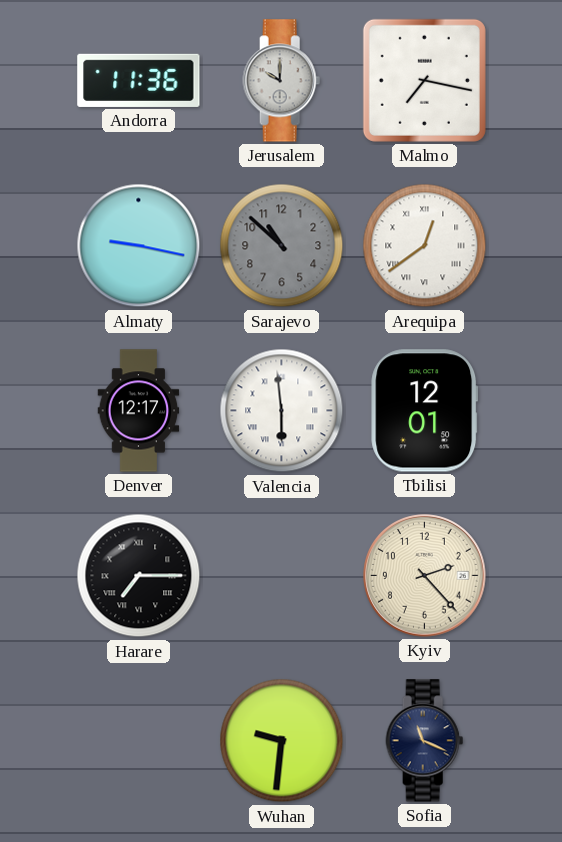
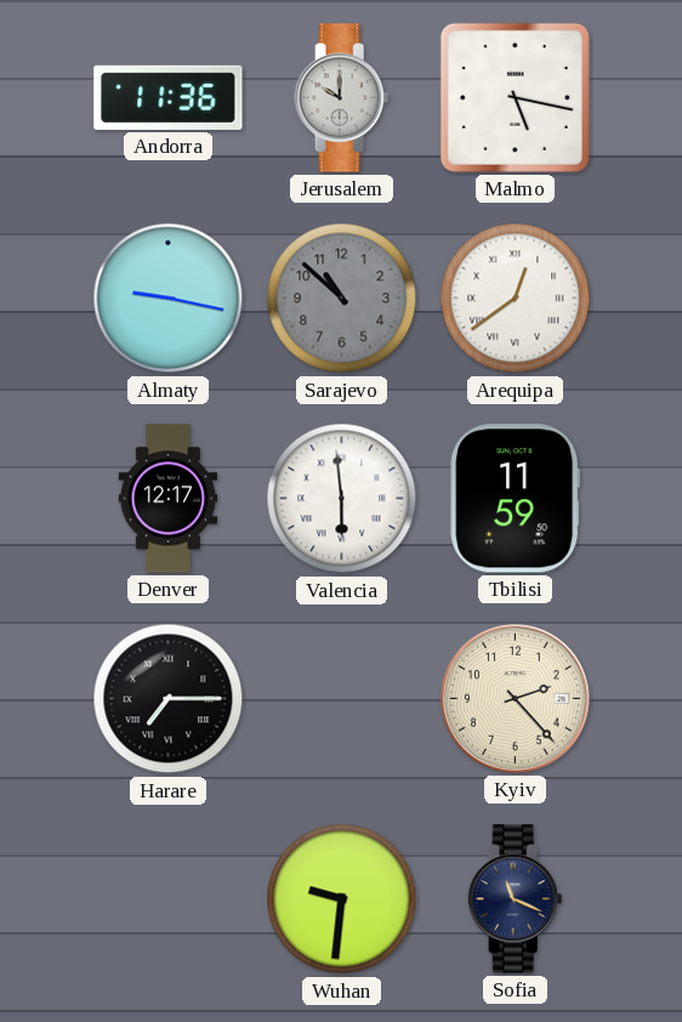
Malmo: 7:17 -> 5:17 (515, 97)
Tbilisi: 12:01 -> 11:59 (516, 499)
